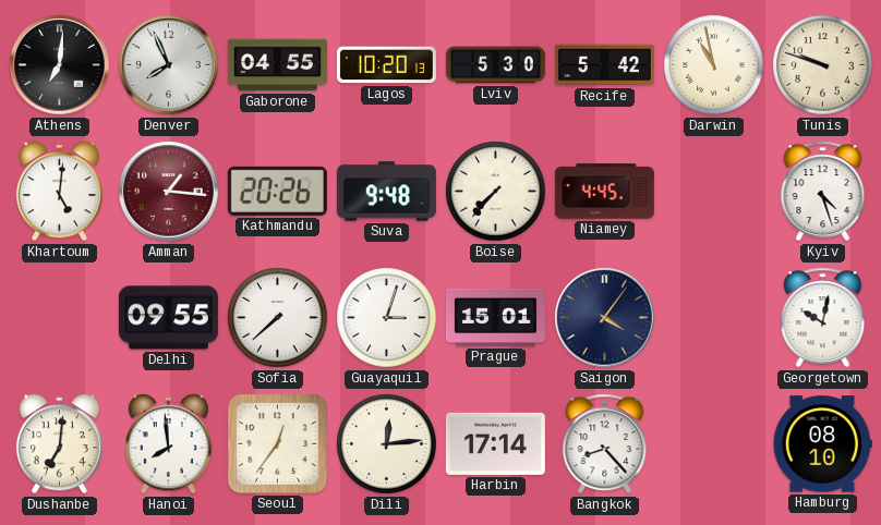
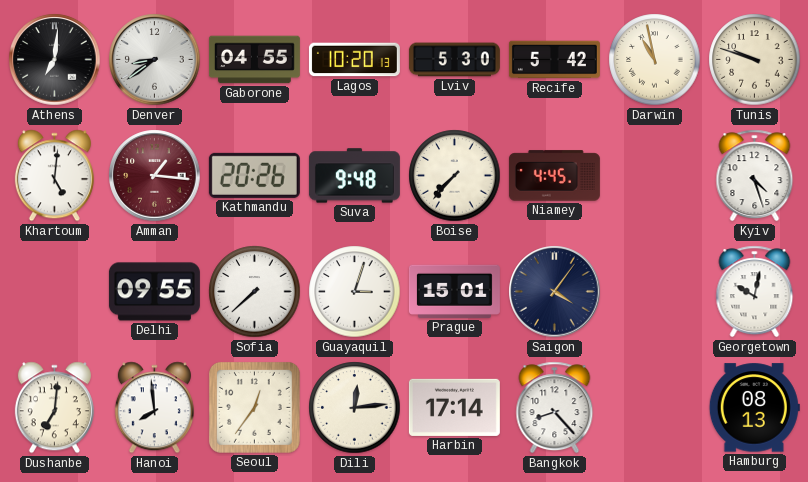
Denver: 7:56 -> 8:39 (155, 60)
Hamburg: 08:10 -> 08:13 (754, 408)
